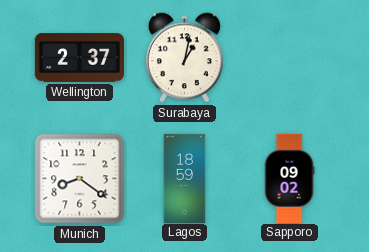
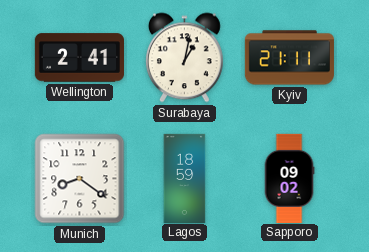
Wellington: 2:37 -> 2:41 (79, 58)
Kyiv: none -> 21:11 (289, 58)
